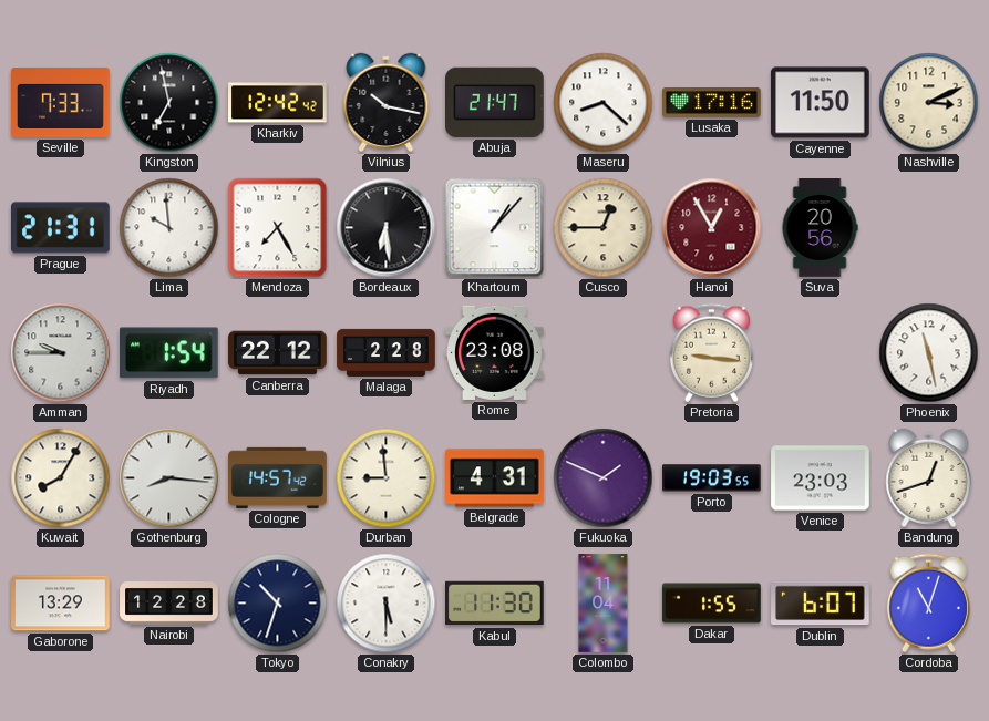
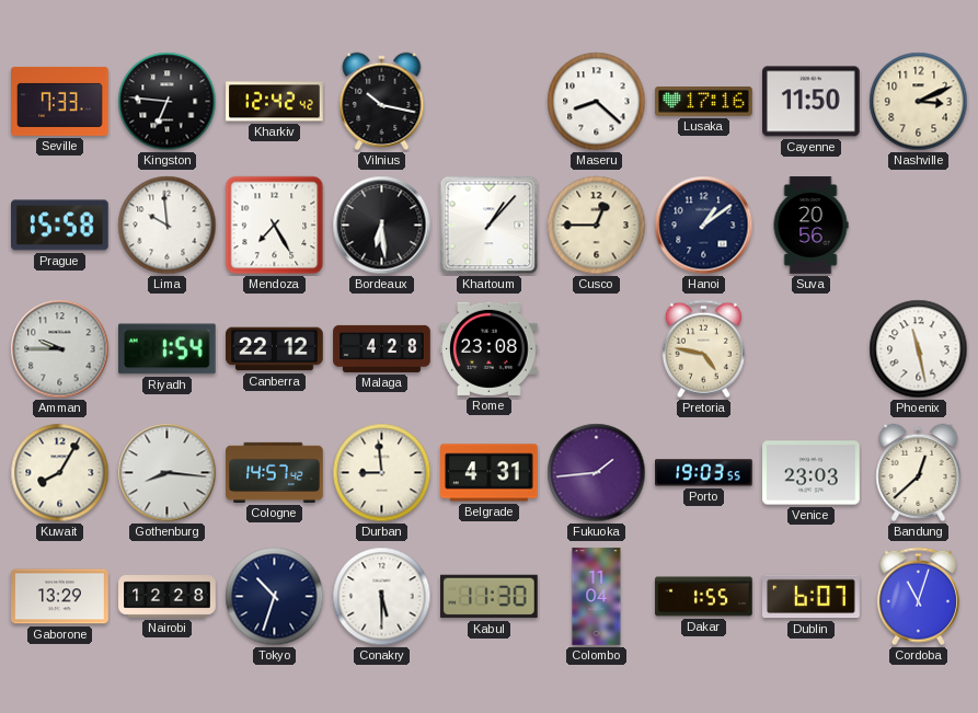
Kingston: 6:58 -> 6:46 (168, 102)
Abuja: 21:47 -> none (495, 102)
Prague: 21:31 -> 15:58 (60, 226)
Hanoi: 12:55 -> 1:09 (704, 226)
Hanoi dial: burgundy -> navy (704, 226)
Malaga: 2:28 -> 4:28 (382, 348)
Pretoria: 9:16 -> 4:47 (703, 349)
Fukuoka: 1:49 -> 1:44 (597, 473)
Bandung: 12:42 -> 12:38 (919, 472)
